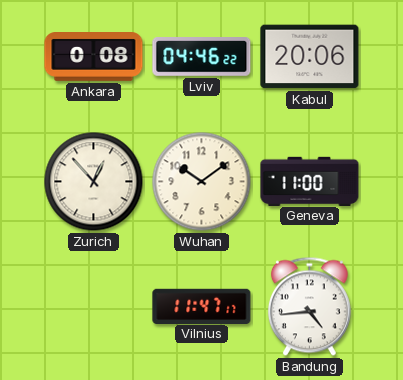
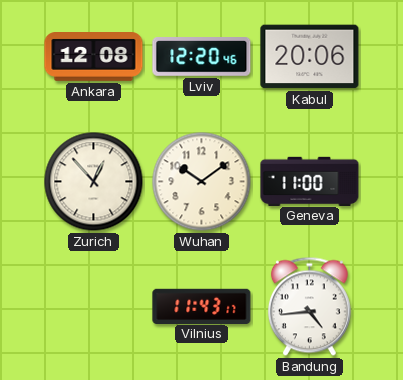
Ankara: 0:08 -> 12:08 (94, 57)
Lviv: 04:46 -> 12:20 (202, 57)
Vilnius: 11:47 -> 11:43 (202, 306)
